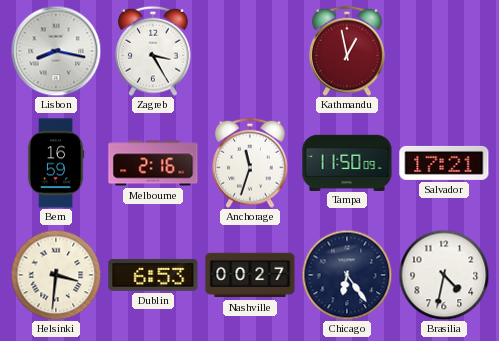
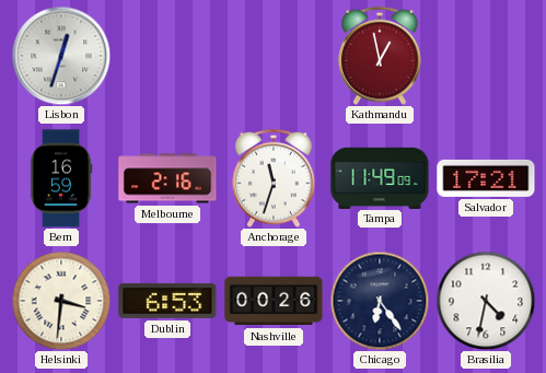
Lisbon: 8:17 -> 12:33 (61, 56)
Zagreb: 3:25 -> none (153, 51)
Tampa: 11:50 -> 11:49 (380, 177)
Nashville: 00:27 -> 00:26 (274, 301)
